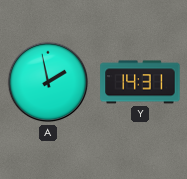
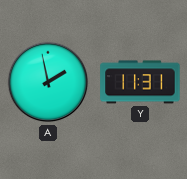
Y: 14:31 -> 11:31 (140, 82)
